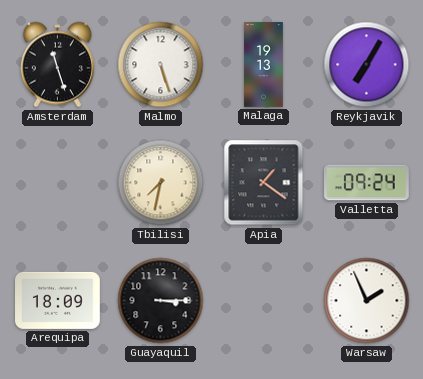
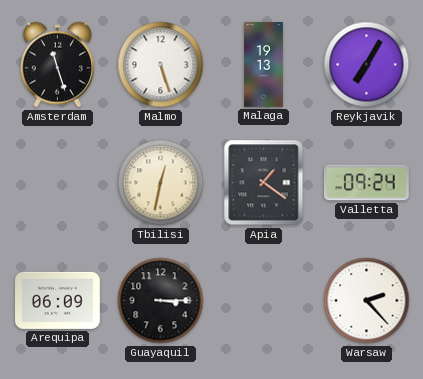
Tbilisi: 7:32 -> 12:32 (161, 183)
Arequipa: 18:09 -> 06:09 (58, 300)
Warsaw: 1:56 -> 2:23 (367, 301)
